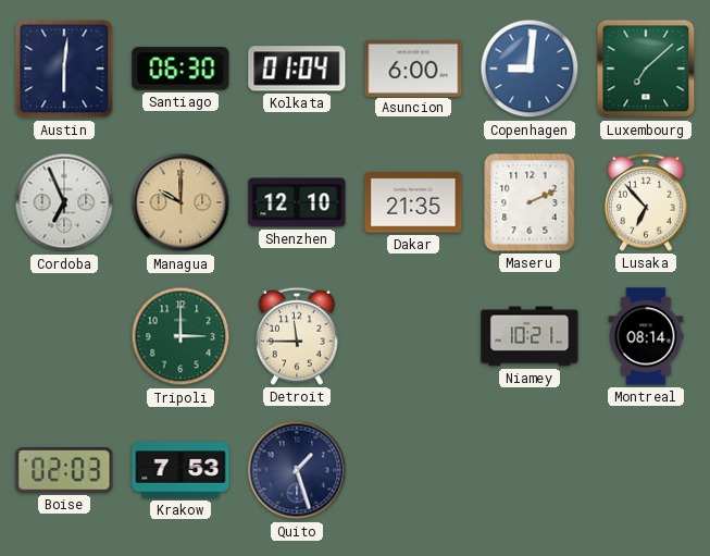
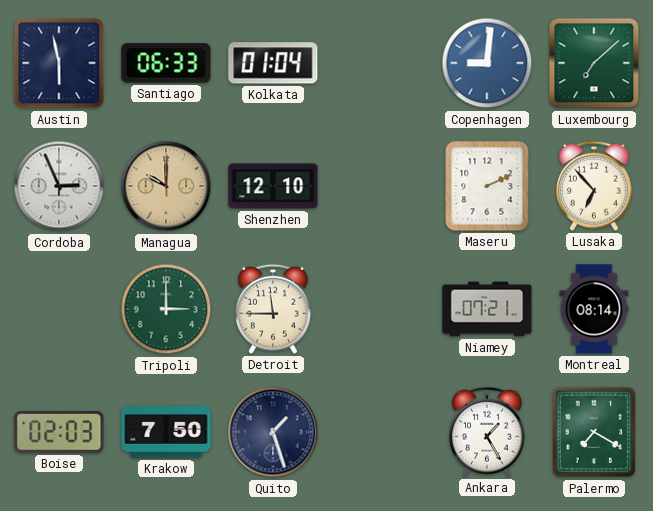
Austin: 6:01 -> 5:58 (59, 63)
Santiago: 06:30 -> 06:33 (166, 63)
Asuncion: 6:00 -> none (413, 67)
Cordoba: 6:56 -> 2:56 (59, 186)
Dakar: 21:35 -> none (413, 202)
Niamey: 10:21 -> 07:21 (487, 309)
Krakow: 7:53 -> 7:50 (166, 432)
Ankara: none -> 1:25 (487, 432)
Palermo: none -> 7:20 (593, 432)
